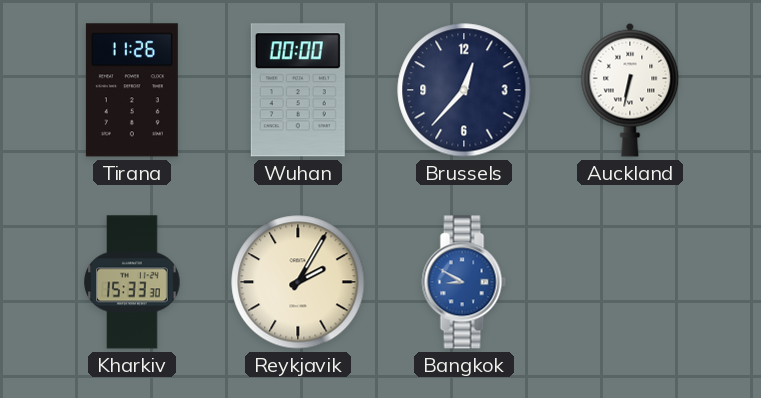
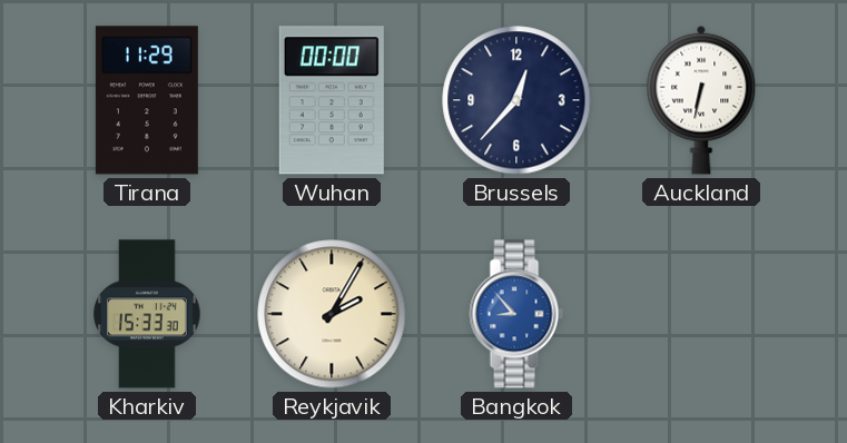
Tirana: 11:26 -> 11:29 (147, 100)
Bangkok: 8:50 -> 8:53 (516, 314)
